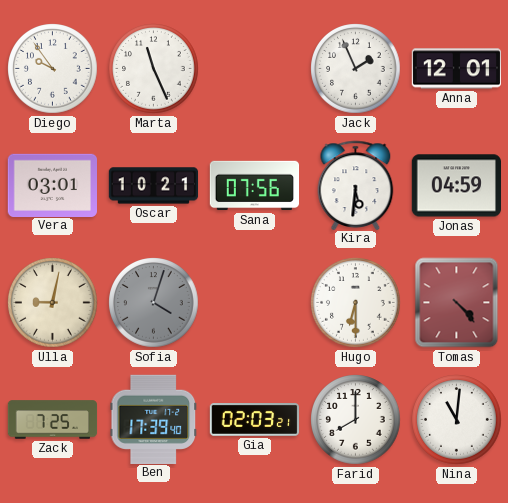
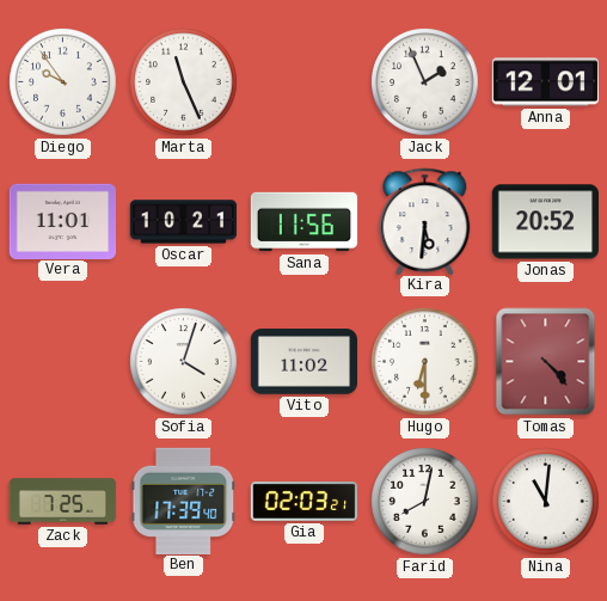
Vera: 03:01 -> 11:01 (62, 221)
Sana: 07:56 -> 11:56 (305, 222)
Jonas: 04:59 -> 20:52 (545, 222)
Ulla: 9:02 -> none (53, 303)
Sofia dial: grey -> white (184, 362)
Vito: none -> 11:02 (303, 362)
Farid: 8:00 -> 8:02 (425, 502)
